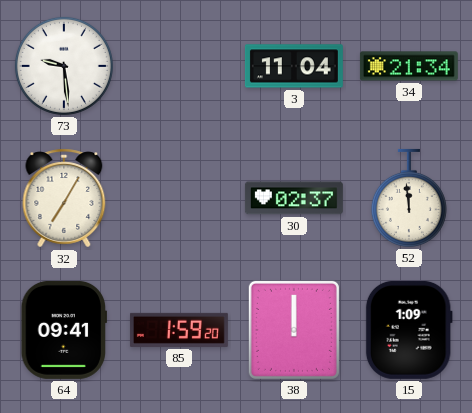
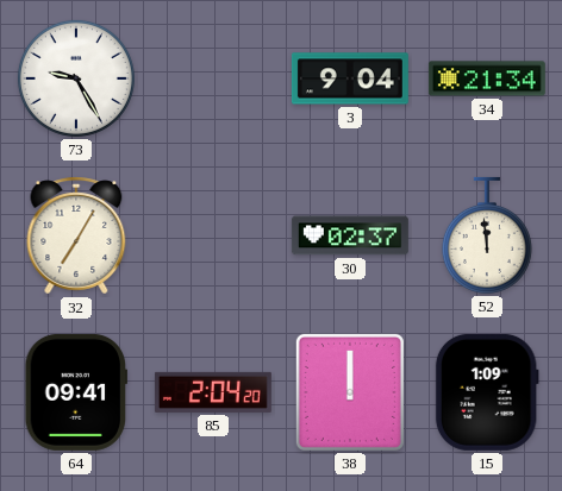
73: 9:29 -> 9:25 (76, 78)
3: 11:04 -> 9:04 (350, 78)
85: 1:59 -> 2:04 (213, 392)
